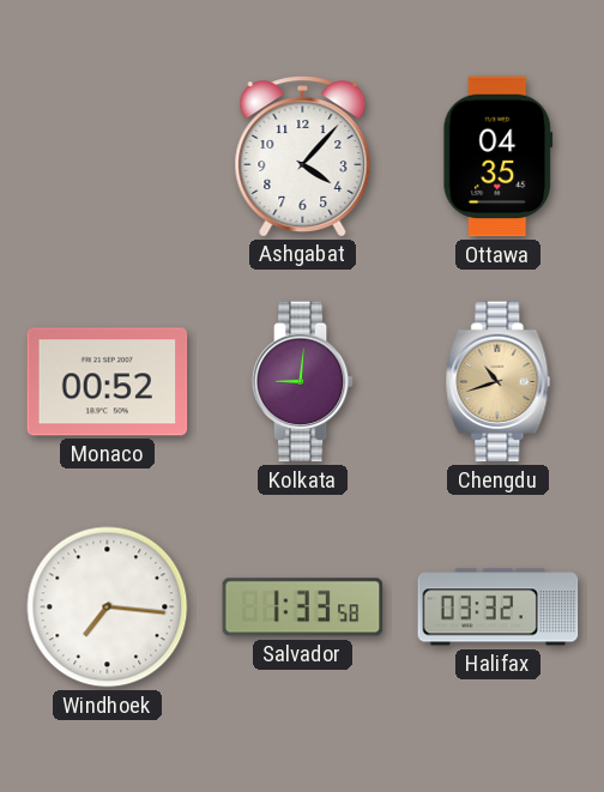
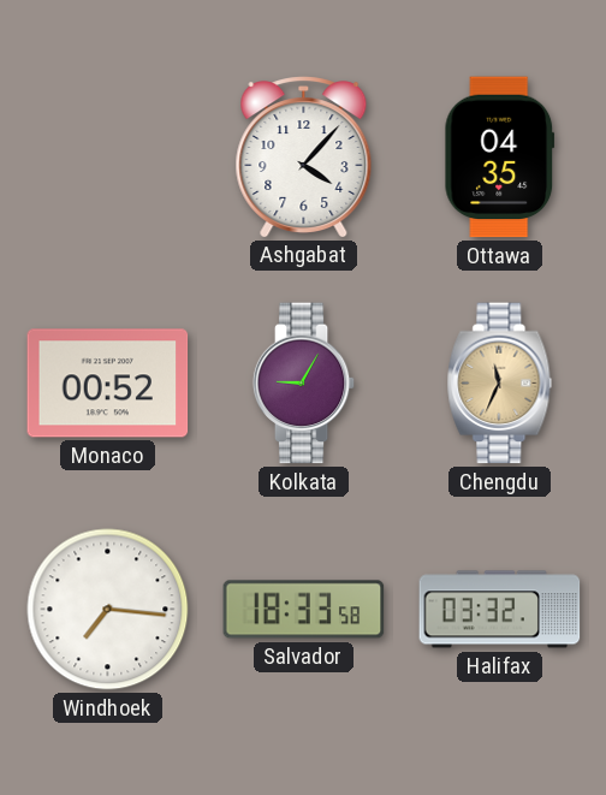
Kolkata: 9:01 -> 9:05 (304, 384)
Chengdu: 10:42 -> 11:34 (500, 384)
Salvador: 1:33 -> 18:33 (304, 610)
